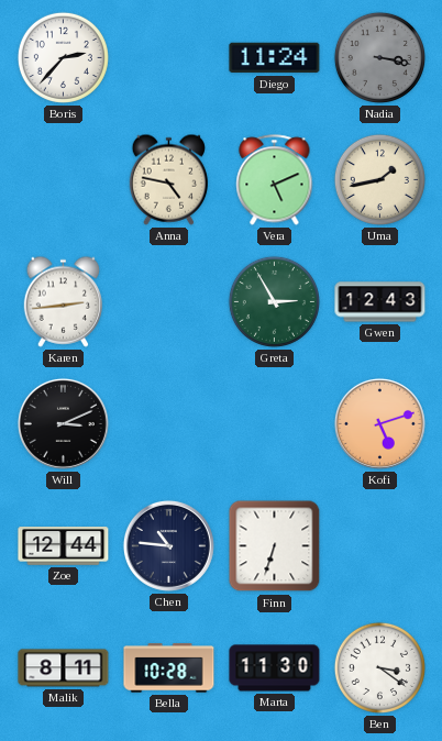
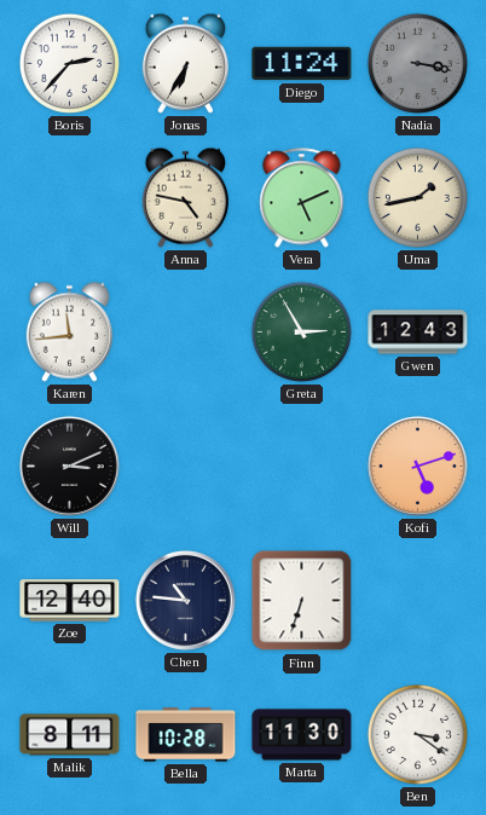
Jonas: none -> 6:35 (186, 63)
Karen: 2:44 -> 11:44 (70, 331)
Zoe: 12:44 -> 12:40 (70, 601)
